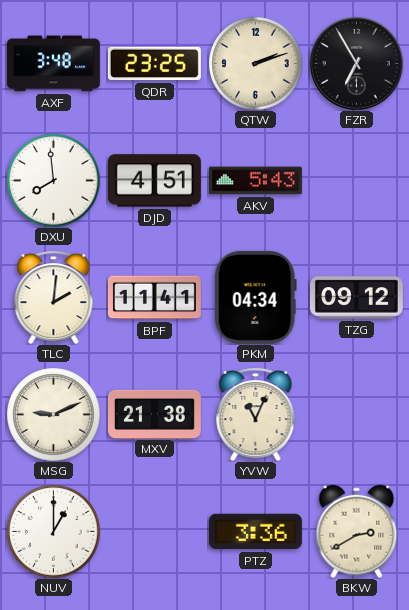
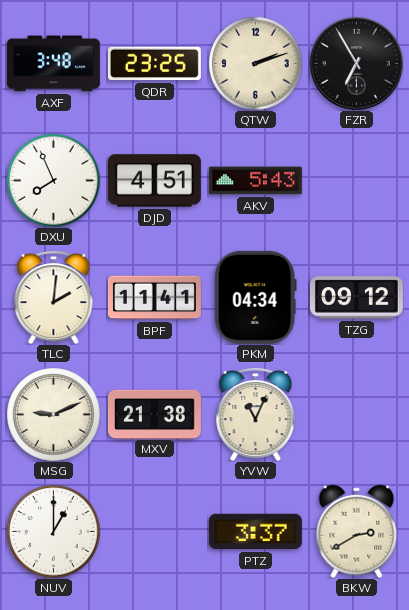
DXU: 7:59 -> 7:56 (53, 180)
PTZ: 3:36 -> 3:37 (255, 532)
